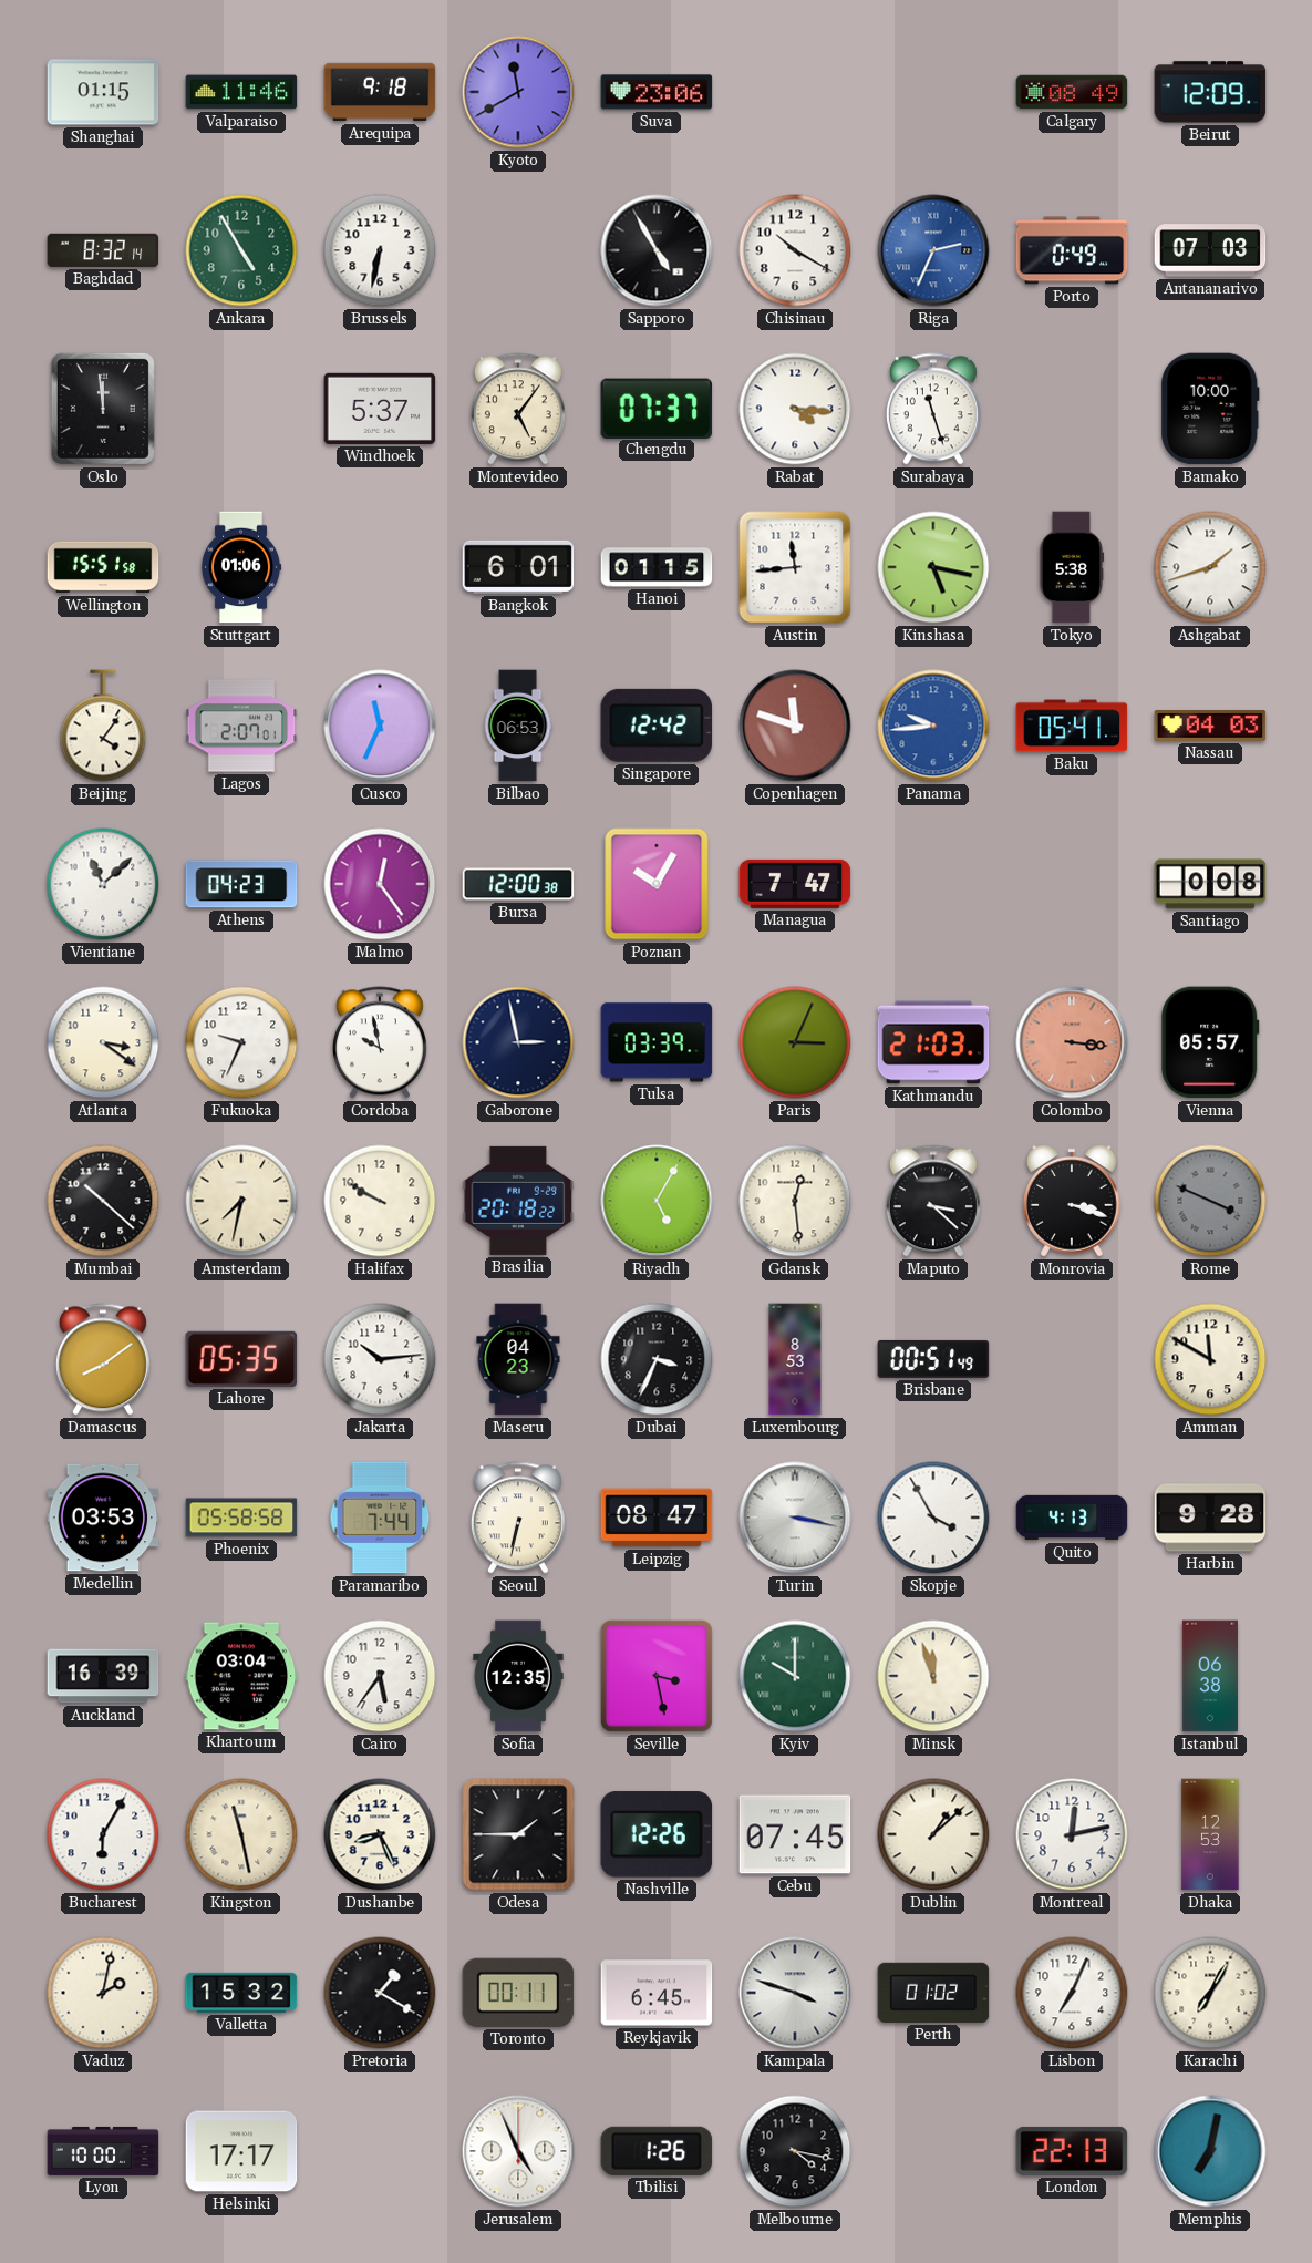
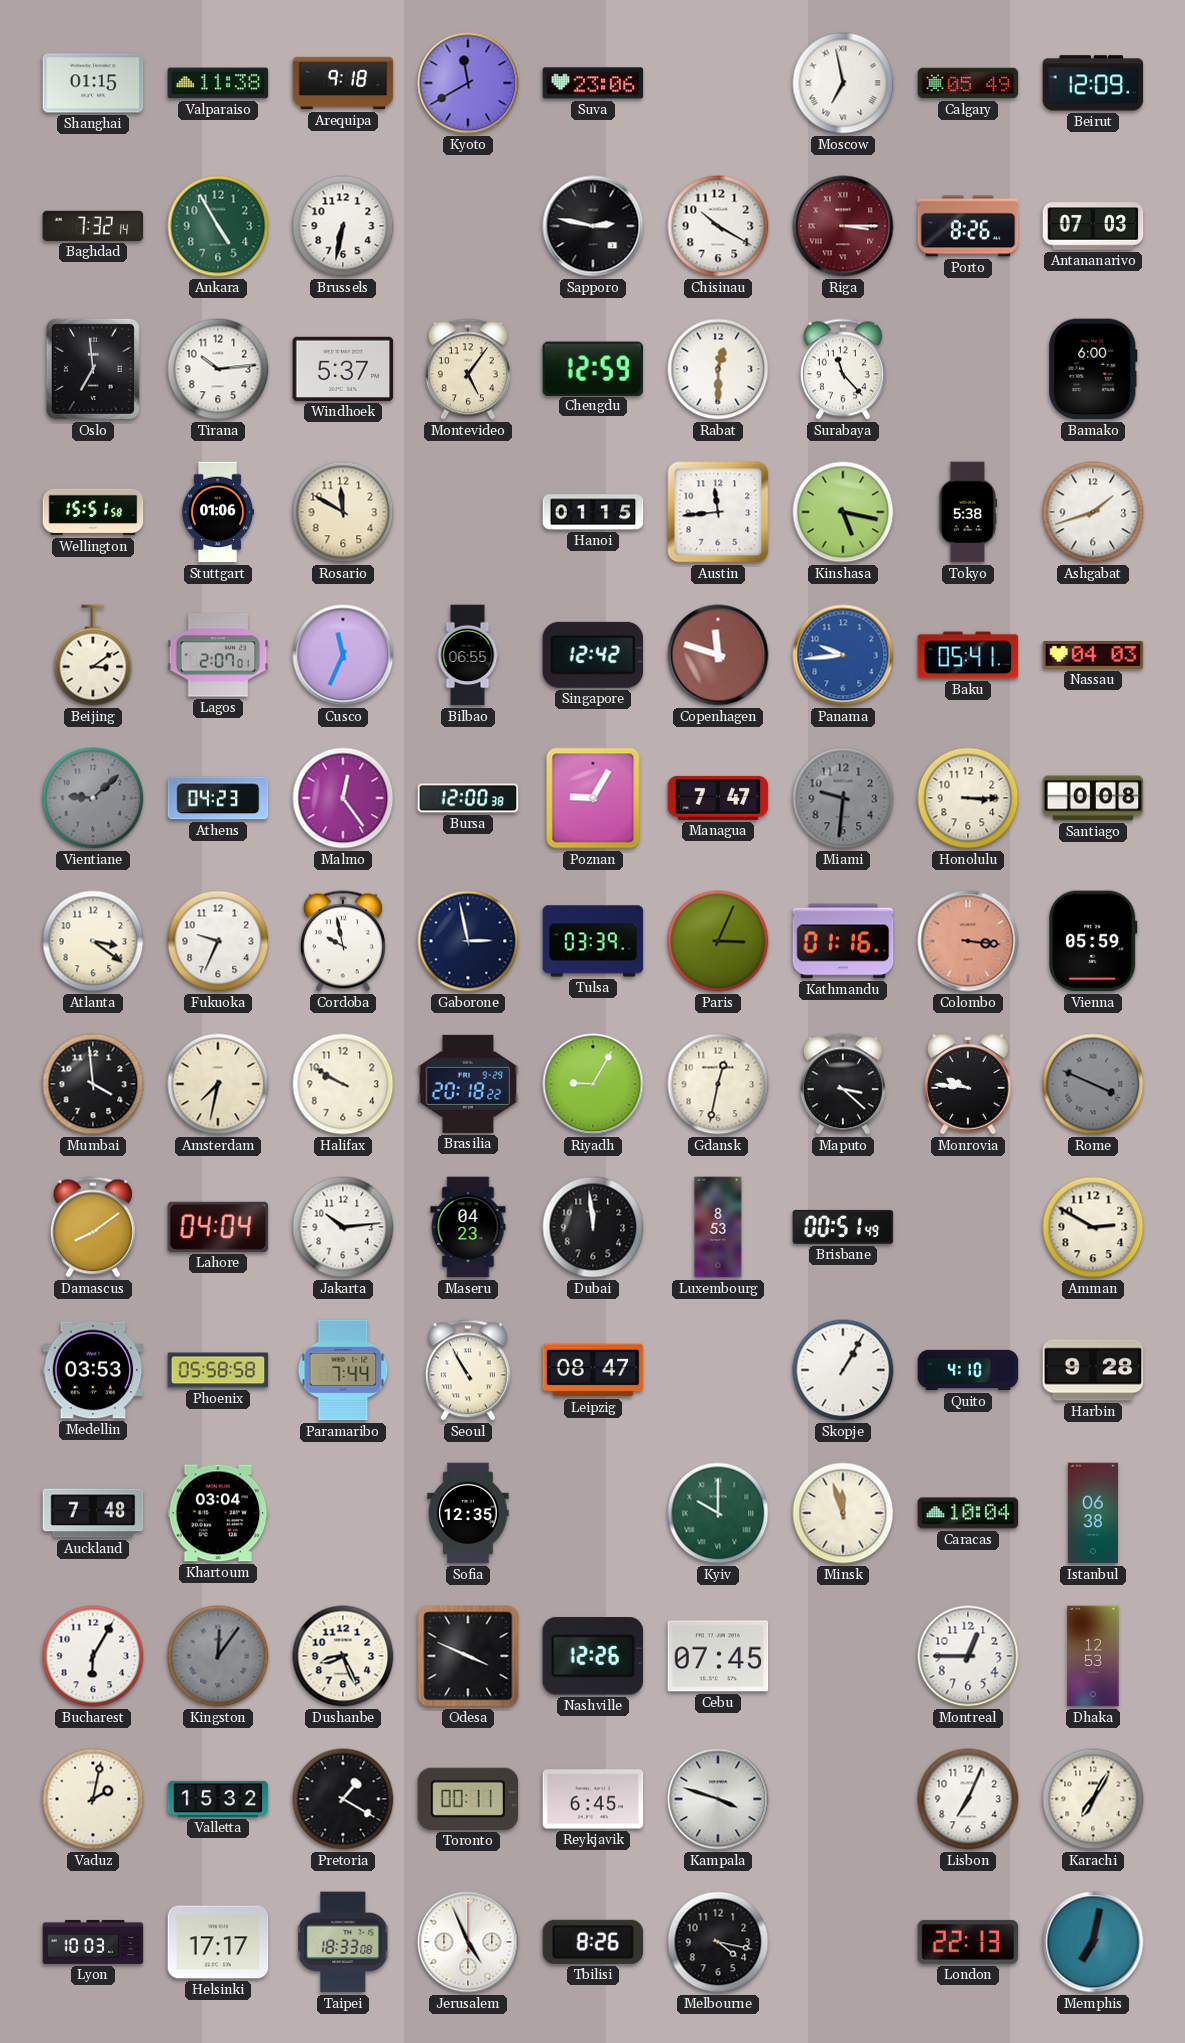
Valparaiso: 11:46 -> 11:38 (218, 83)
Moscow: none -> 6:58 (843, 83)
Calgary: 08:49 -> 05:49 (968, 83)
Baghdad: 8:32 -> 7:32 (93, 226)
Sapporo: 4:55 -> 2:47 (593, 226)
Riga: 2:34 -> 3:15 (843, 226)
Riga dial: blue -> burgundy (843, 226)
Porto: 0:49 -> 8:26 (968, 226)
Oslo: 11:59 -> 6:59 (93, 369)
Tirana: none -> 10:14 (218, 369)
Chengdu: 07:37 -> 12:59 (593, 368)
Rabat: 4:16 -> 12:30 (718, 369)
Surabaya: 11:27 -> 11:23 (843, 369)
Bamako: 10:00 -> 6:00 (1093, 369)
Rosario: none -> 11:50 (343, 512)
Bangkok: 6:01 -> none (518, 567)
Beijing: 4:06 -> 3:09 (93, 655)
Bilbao: 06:53 -> 06:55 (468, 655)
Vientiane: 11:08 -> 9:08 (93, 798)
Vientiane dial: white -> grey (93, 798)
Poznan: 10:05 -> 9:05 (593, 798)
Miami: none -> 9:31 (843, 798)
Honolulu: none -> 3:15 (968, 798)
Kathmandu: 21:03 -> 01:16 (843, 941)
Vienna: 05:57 -> 05:59 (1093, 941)
Mumbai: 10:22 -> 3:59 (93, 1084)
Riyadh: 5:05 -> 9:05 (593, 1084)
Gdansk: 12:29 -> 12:32 (718, 1084)
Monrovia: 3:18 -> 9:46 (968, 1084)
Lahore: 05:35 -> 04:04 (218, 1227)
Dubai: 3:34 -> 11:59 (593, 1227)
Amman: 11:50 -> 2:50 (1093, 1227)
Seoul: 6:32 -> 10:55 (468, 1370)
Turin: 3:17 -> none (795, 1518)
Skopje: 3:55 -> 1:05 (843, 1370)
Quito: 4:13 -> 4:10 (968, 1370)
Auckland: 16:39 -> 7:48 (93, 1513)
Cairo: 5:36 -> none (380, 1676)
Seville: 3:28 -> none (657, 1676)
Caracas: none -> 10:04 (968, 1513)
Kingston: 11:28 -> 12:06 (218, 1656)
Kingston dial: cream -> grey (218, 1656)
Odesa: 1:45 -> 3:49 (468, 1656)
Dublin: 1:08 -> none (933, 1834)
Montreal: 12:13 -> 12:45 (968, 1656)
Perth: 01:02 -> none (933, 1993)
Lyon: 10:00 -> 10:03 (93, 1942)
Taipei: none -> 18:33 (344, 1942)
Tbilisi: 1:26 -> 8:26 (593, 1942)
